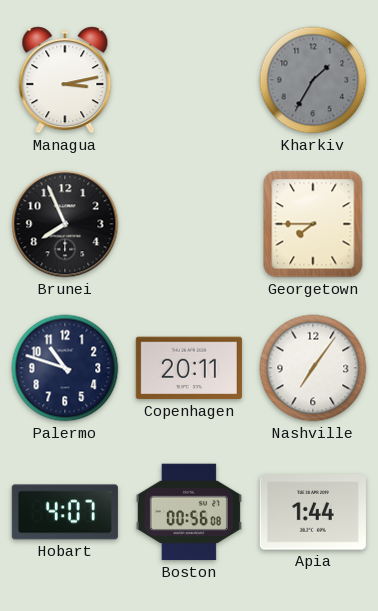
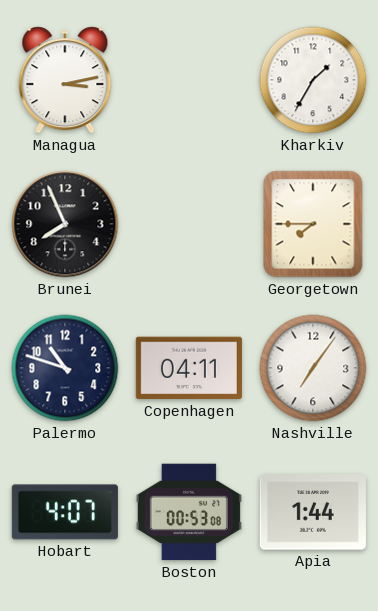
Kharkiv dial: grey -> white (313, 80)
Copenhagen: 20:11 -> 04:11 (189, 368)
Boston: 00:56 -> 00:53 (189, 512)
